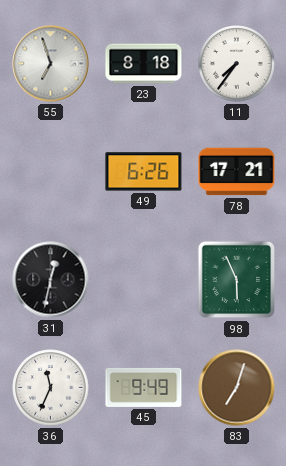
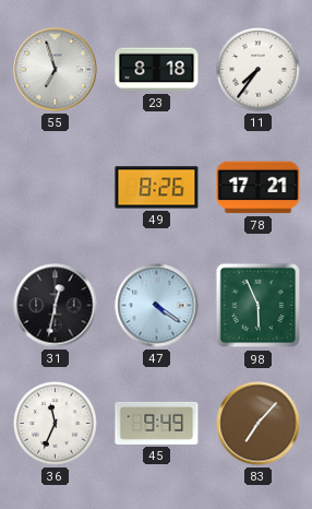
49: 6:26 -> 8:26 (157, 188)
47: none -> 4:21 (157, 306)
83: 7:03 -> 7:07 (259, 424)
